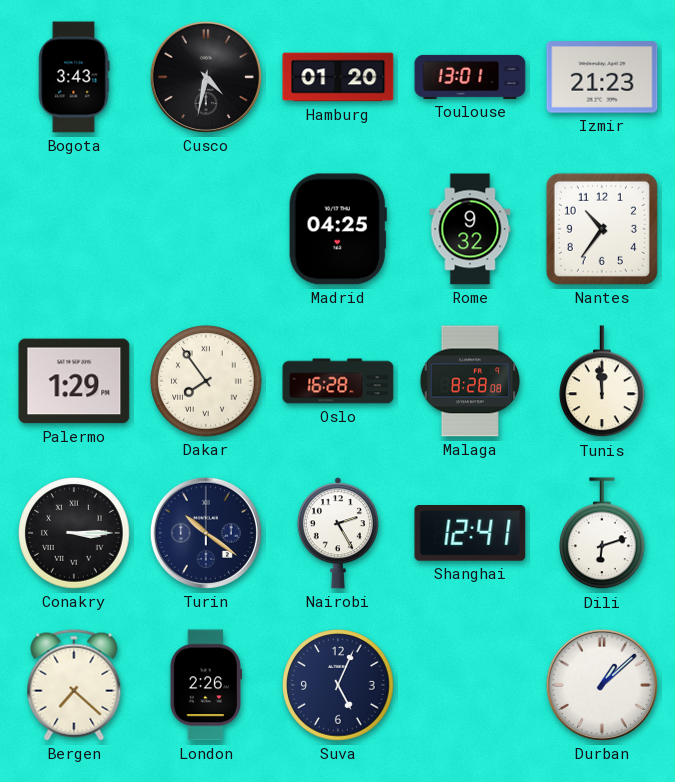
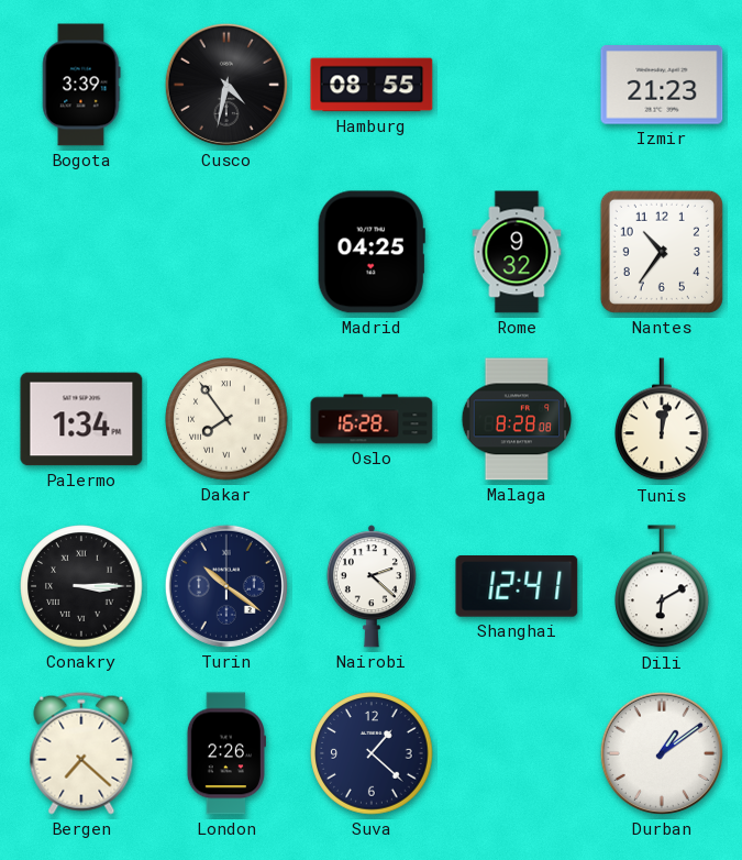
Bogota: 3:43 -> 3:39 (81, 85)
Hamburg: 01:20 -> 08:55 (372, 85)
Toulouse: 13:01 -> none (470, 77)
Palermo: 1:29 -> 1:34 (81, 419)
Tunis: 11:59 -> 12:02 (663, 420)
Nairobi: 2:25 -> 2:22 (372, 586)
Dili: 6:12 -> 6:10 (663, 587)
Suva: 5:04 -> 1:22 (372, 753)
Durban: 1:08 -> 1:09 (662, 753)
